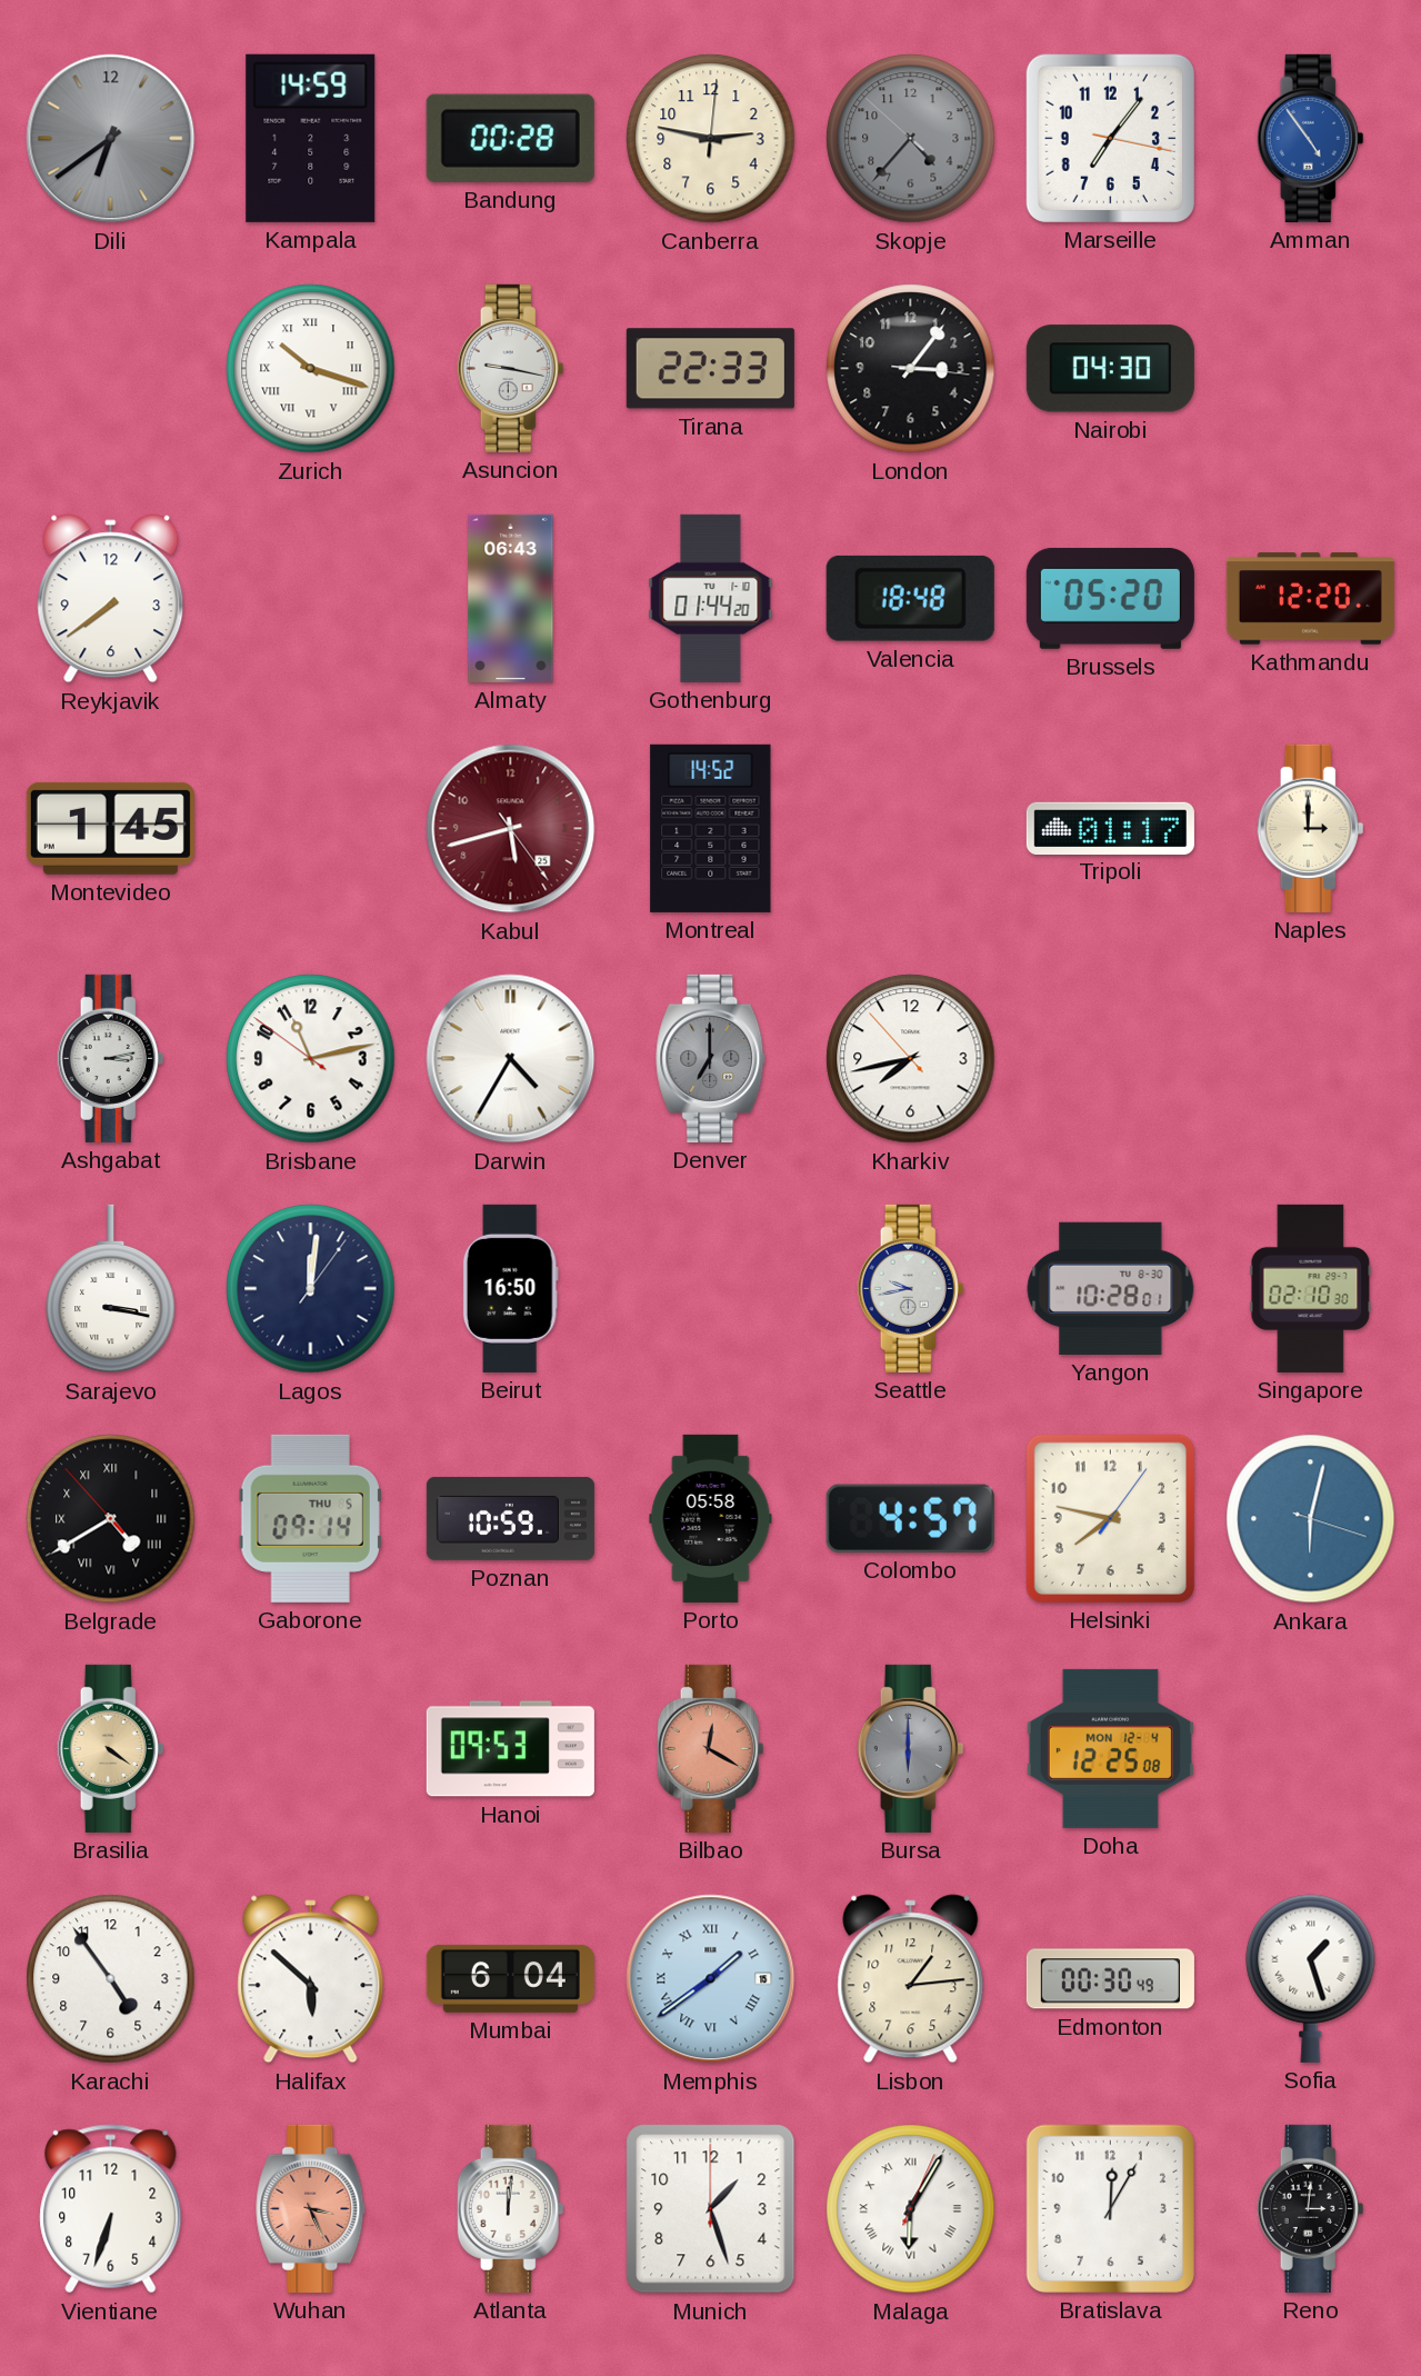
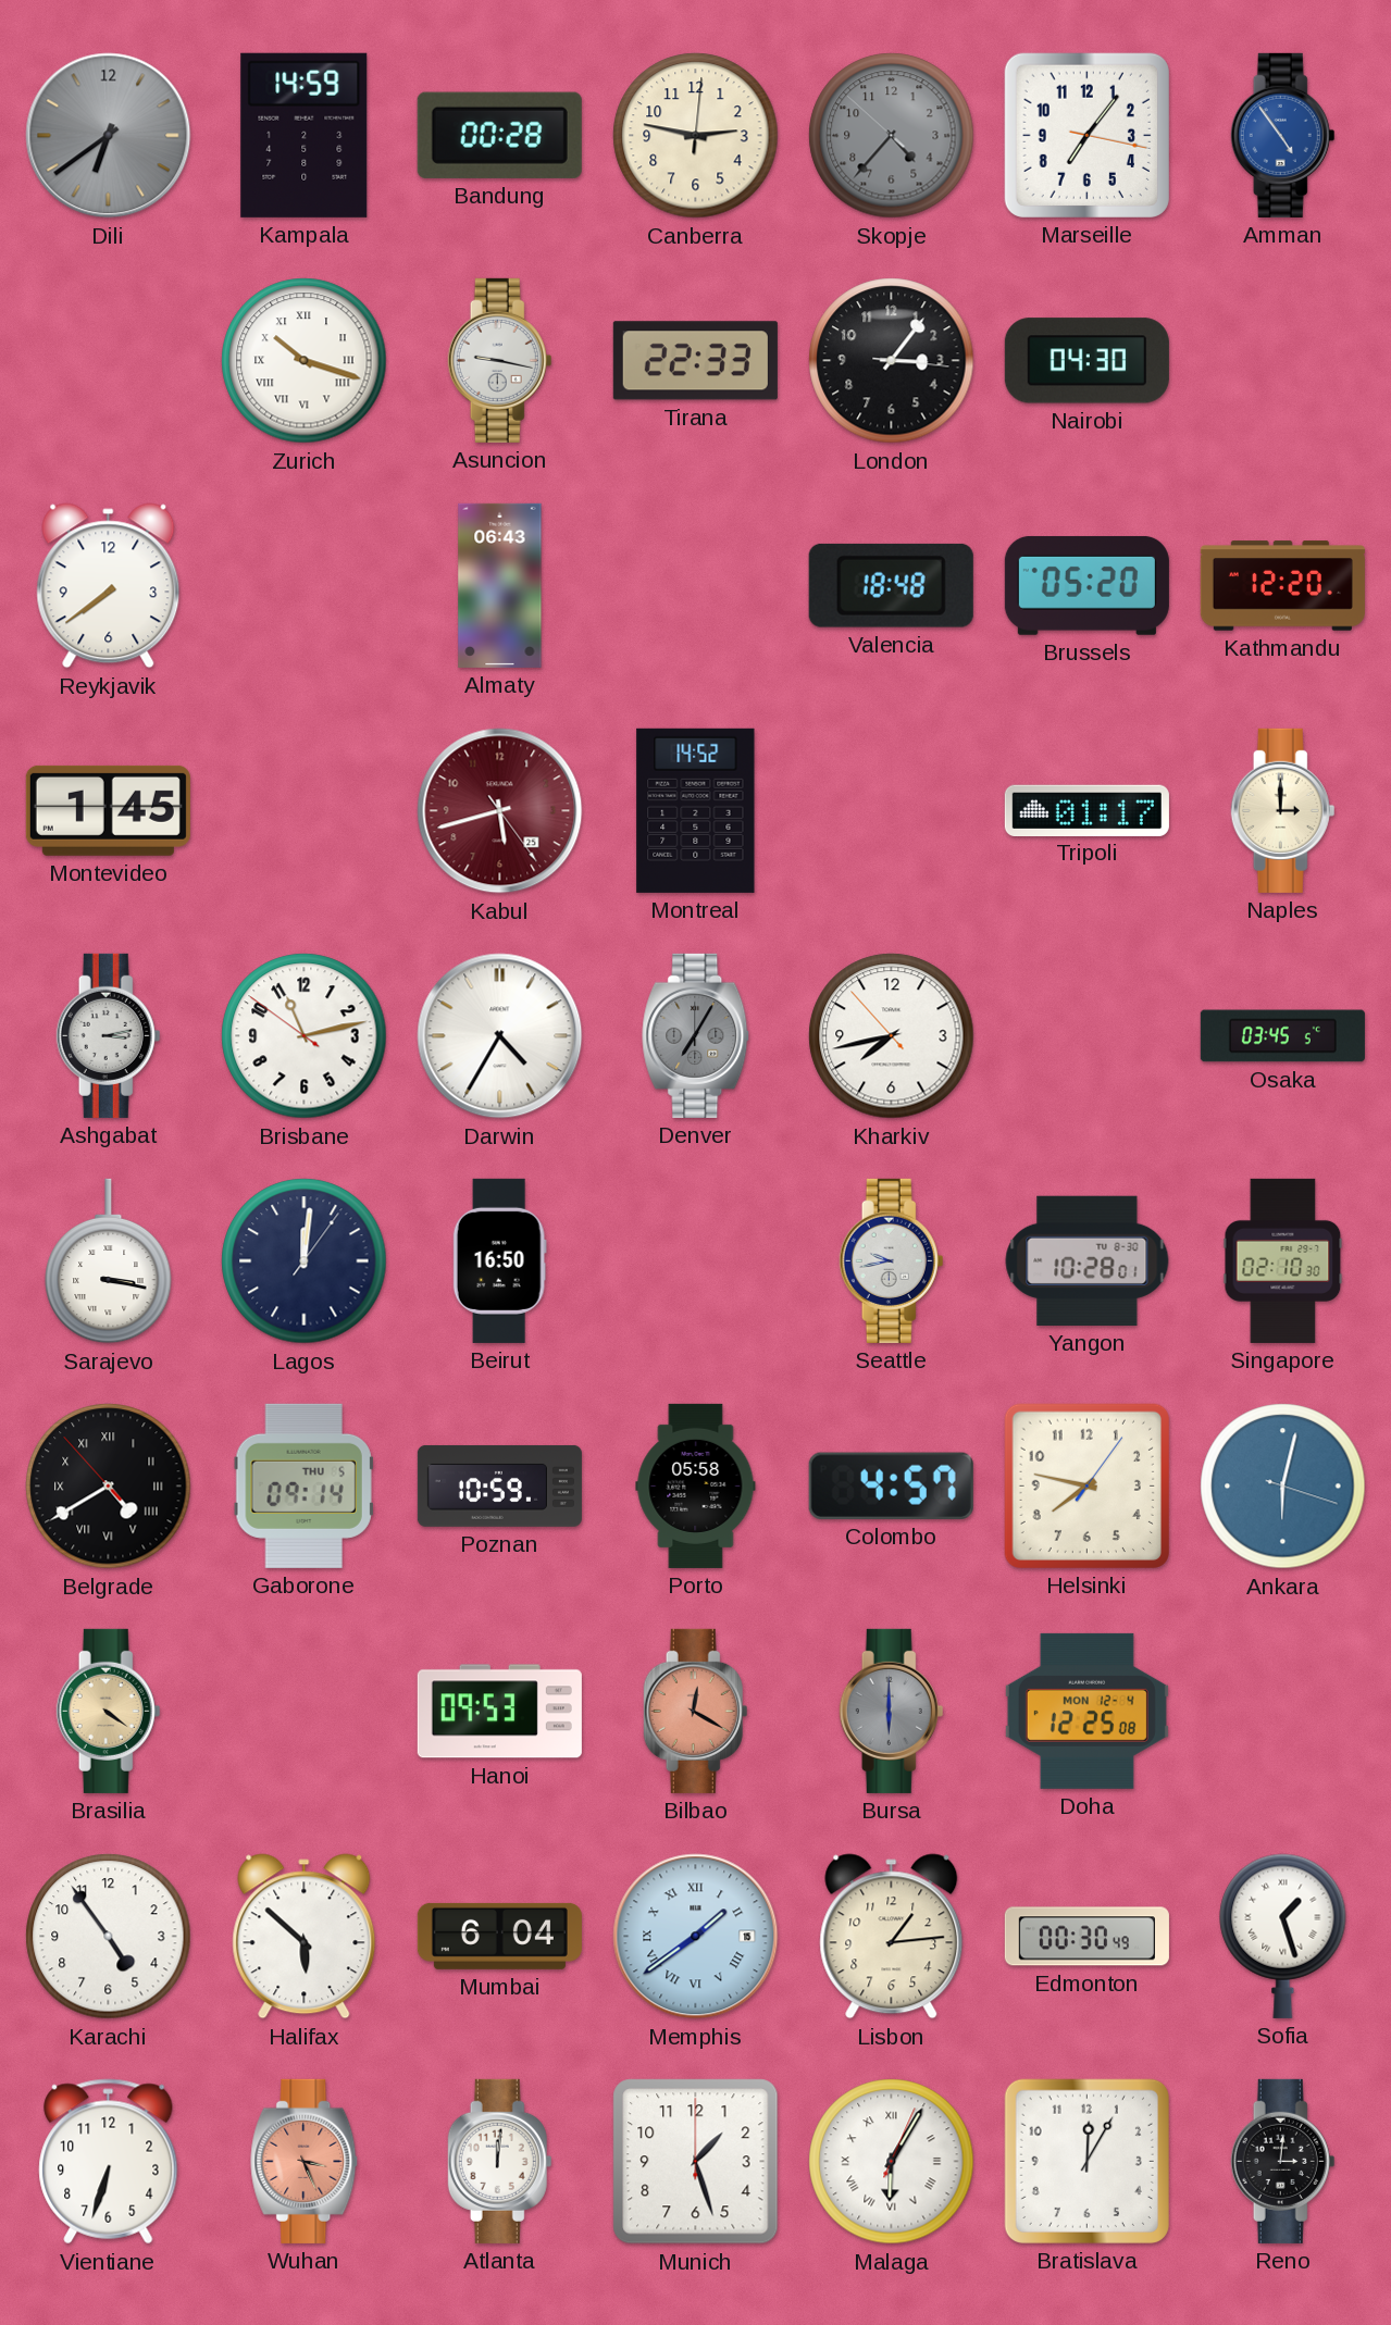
Gothenburg: 01:44 -> none (711, 598)
Denver: 7:00 -> 7:05 (696, 1035)
Osaka: none -> 03:45 (1282, 1036)
